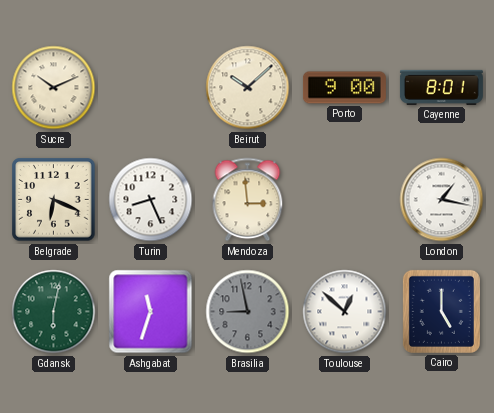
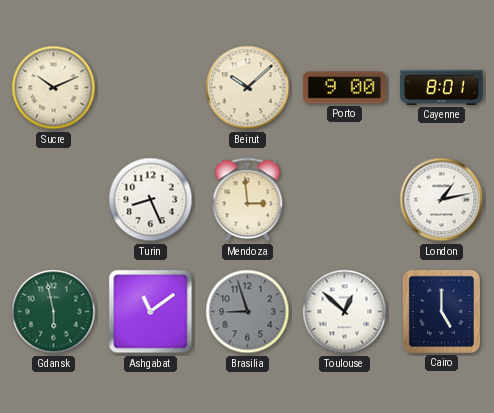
Belgrade: 6:19 -> none (54, 200)
London: 1:17 -> 1:13 (442, 200)
Gdansk: 6:02 -> 5:58 (54, 312)
Ashgabat: 11:33 -> 11:09 (151, 312)
Brasilia: 8:58 -> 8:57 (248, 312)
